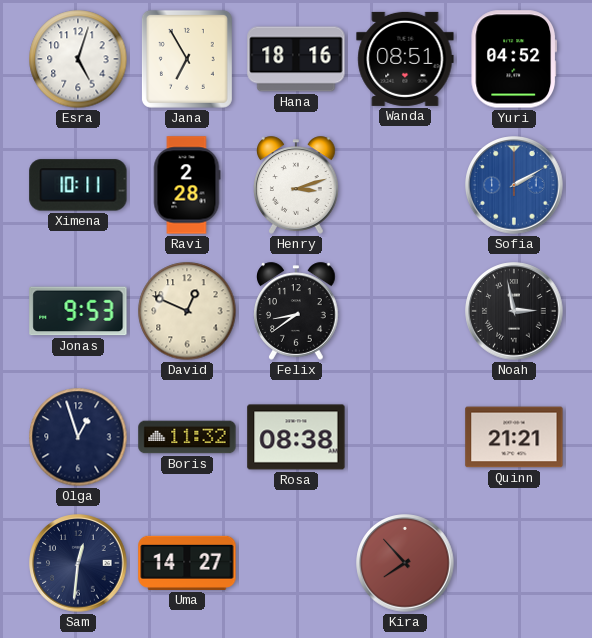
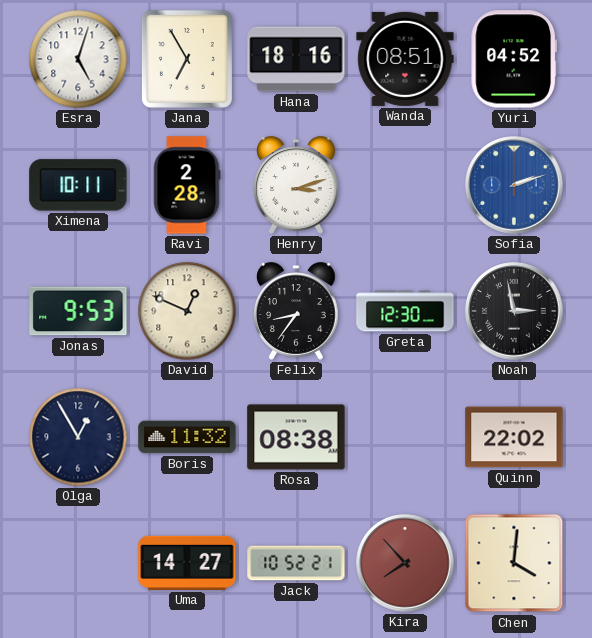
Sofia: 2:10 -> 2:12 (514, 185)
Felix: 8:39 -> 8:36 (296, 311)
Greta: none -> 12:30 (405, 311)
Olga: 12:57 -> 12:55 (78, 437)
Quinn: 21:21 -> 22:02 (514, 437)
Sam: 12:31 -> none (78, 563)
Jack: none -> 10:52 (296, 563)
Chen: none -> 4:01 (514, 563)
